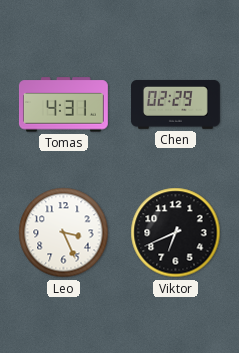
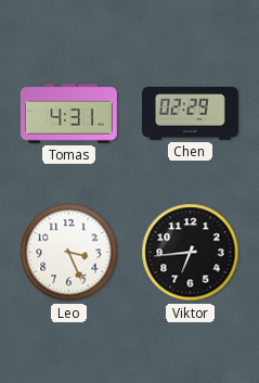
Viktor: 6:41 -> 6:44 (191, 253)
